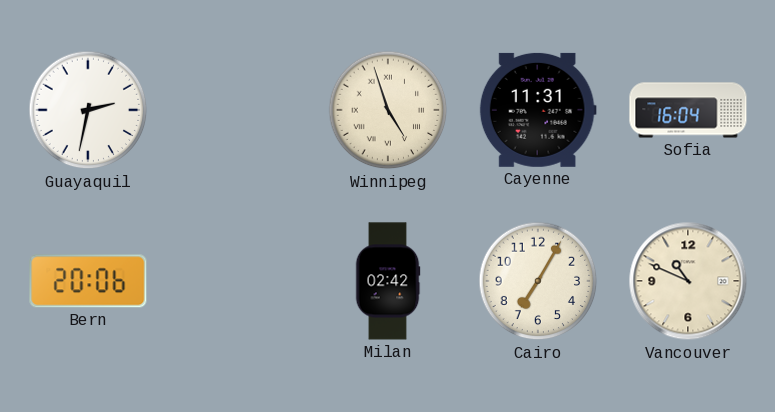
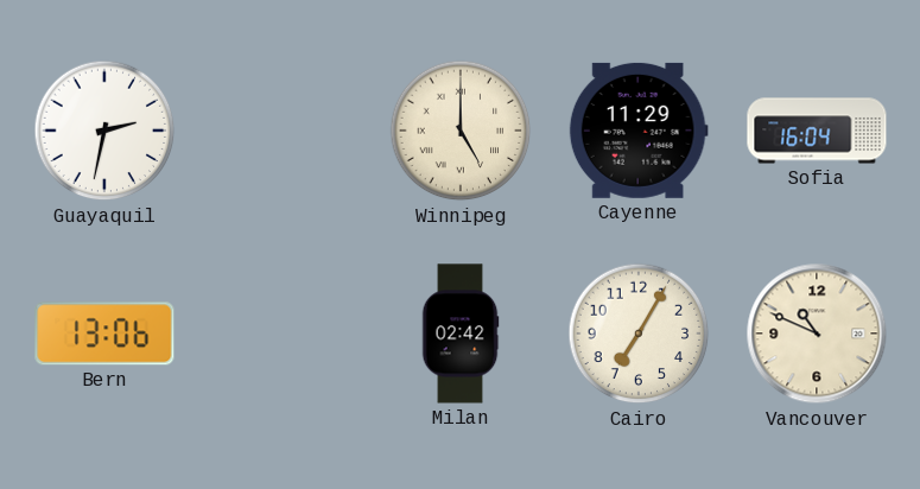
Winnipeg: 4:57 -> 5:00 (461, 131)
Cayenne: 11:31 -> 11:29 (639, 131)
Bern: 20:06 -> 13:06 (104, 334)
